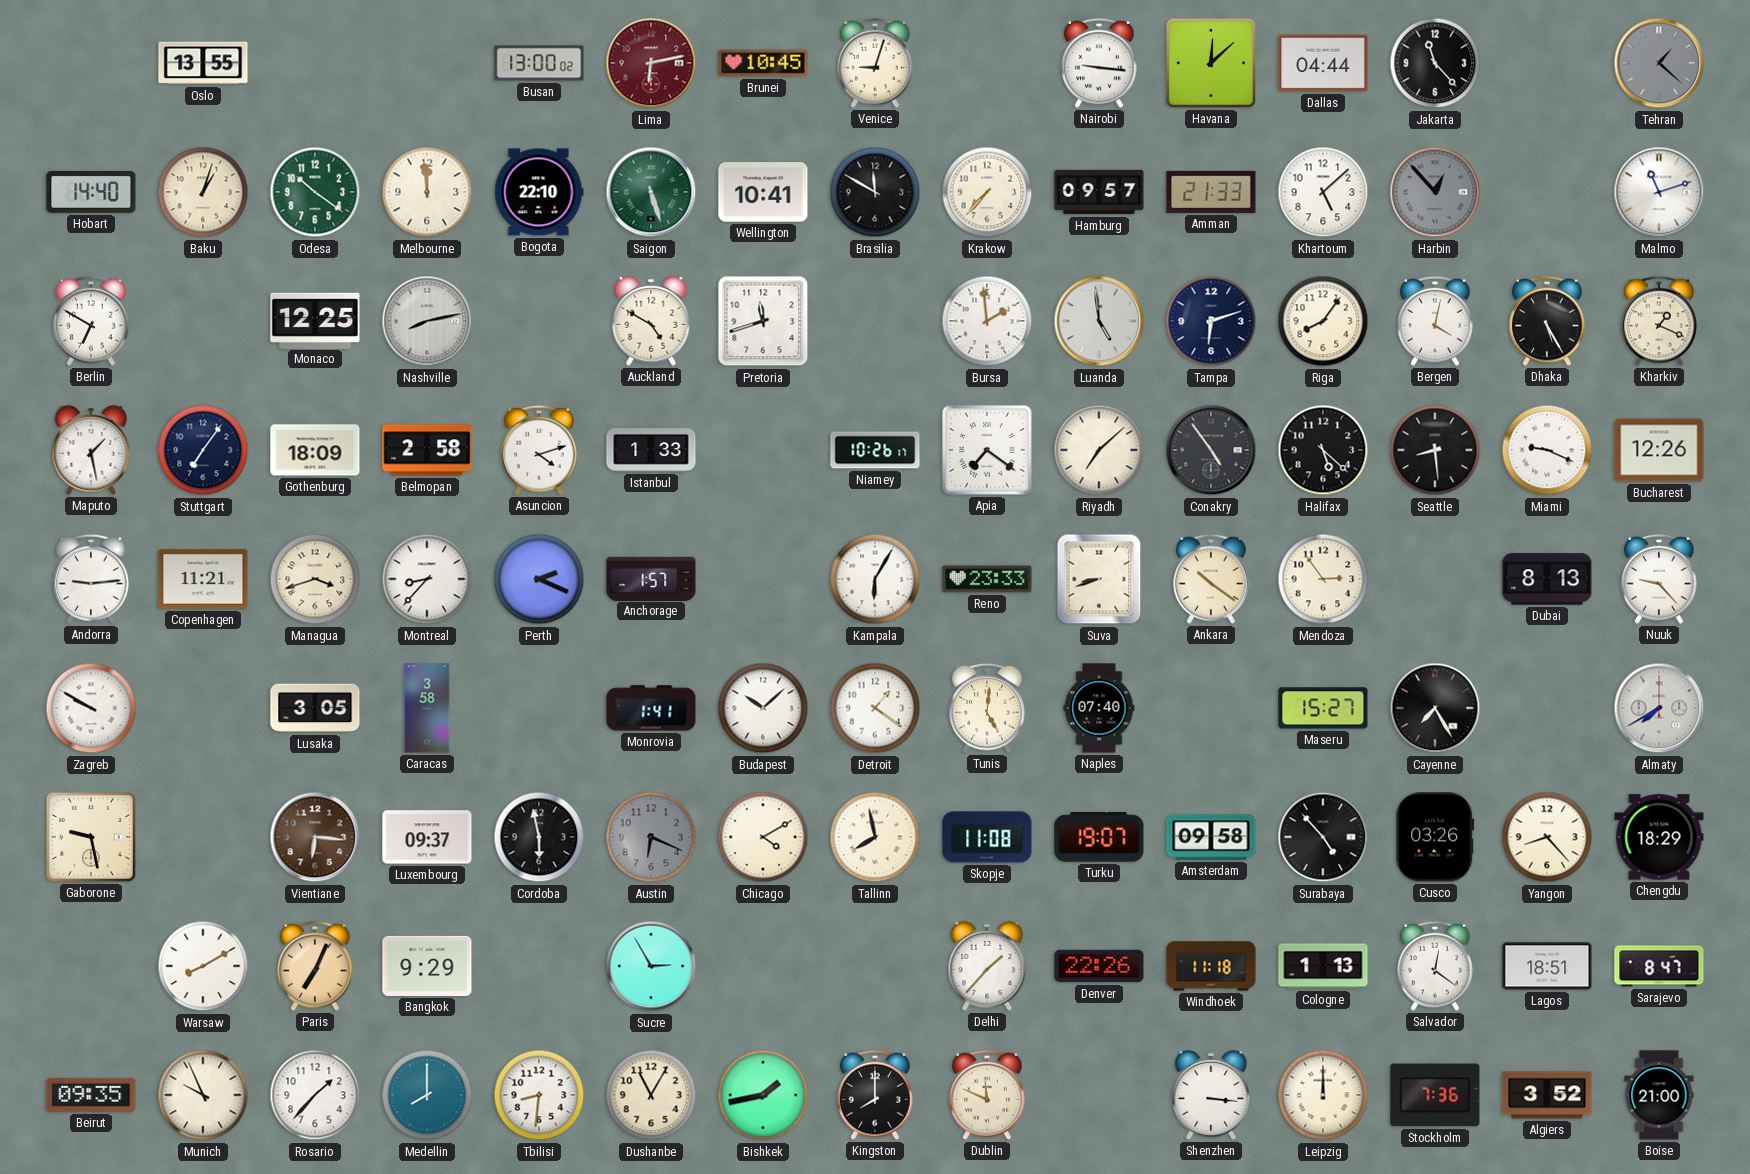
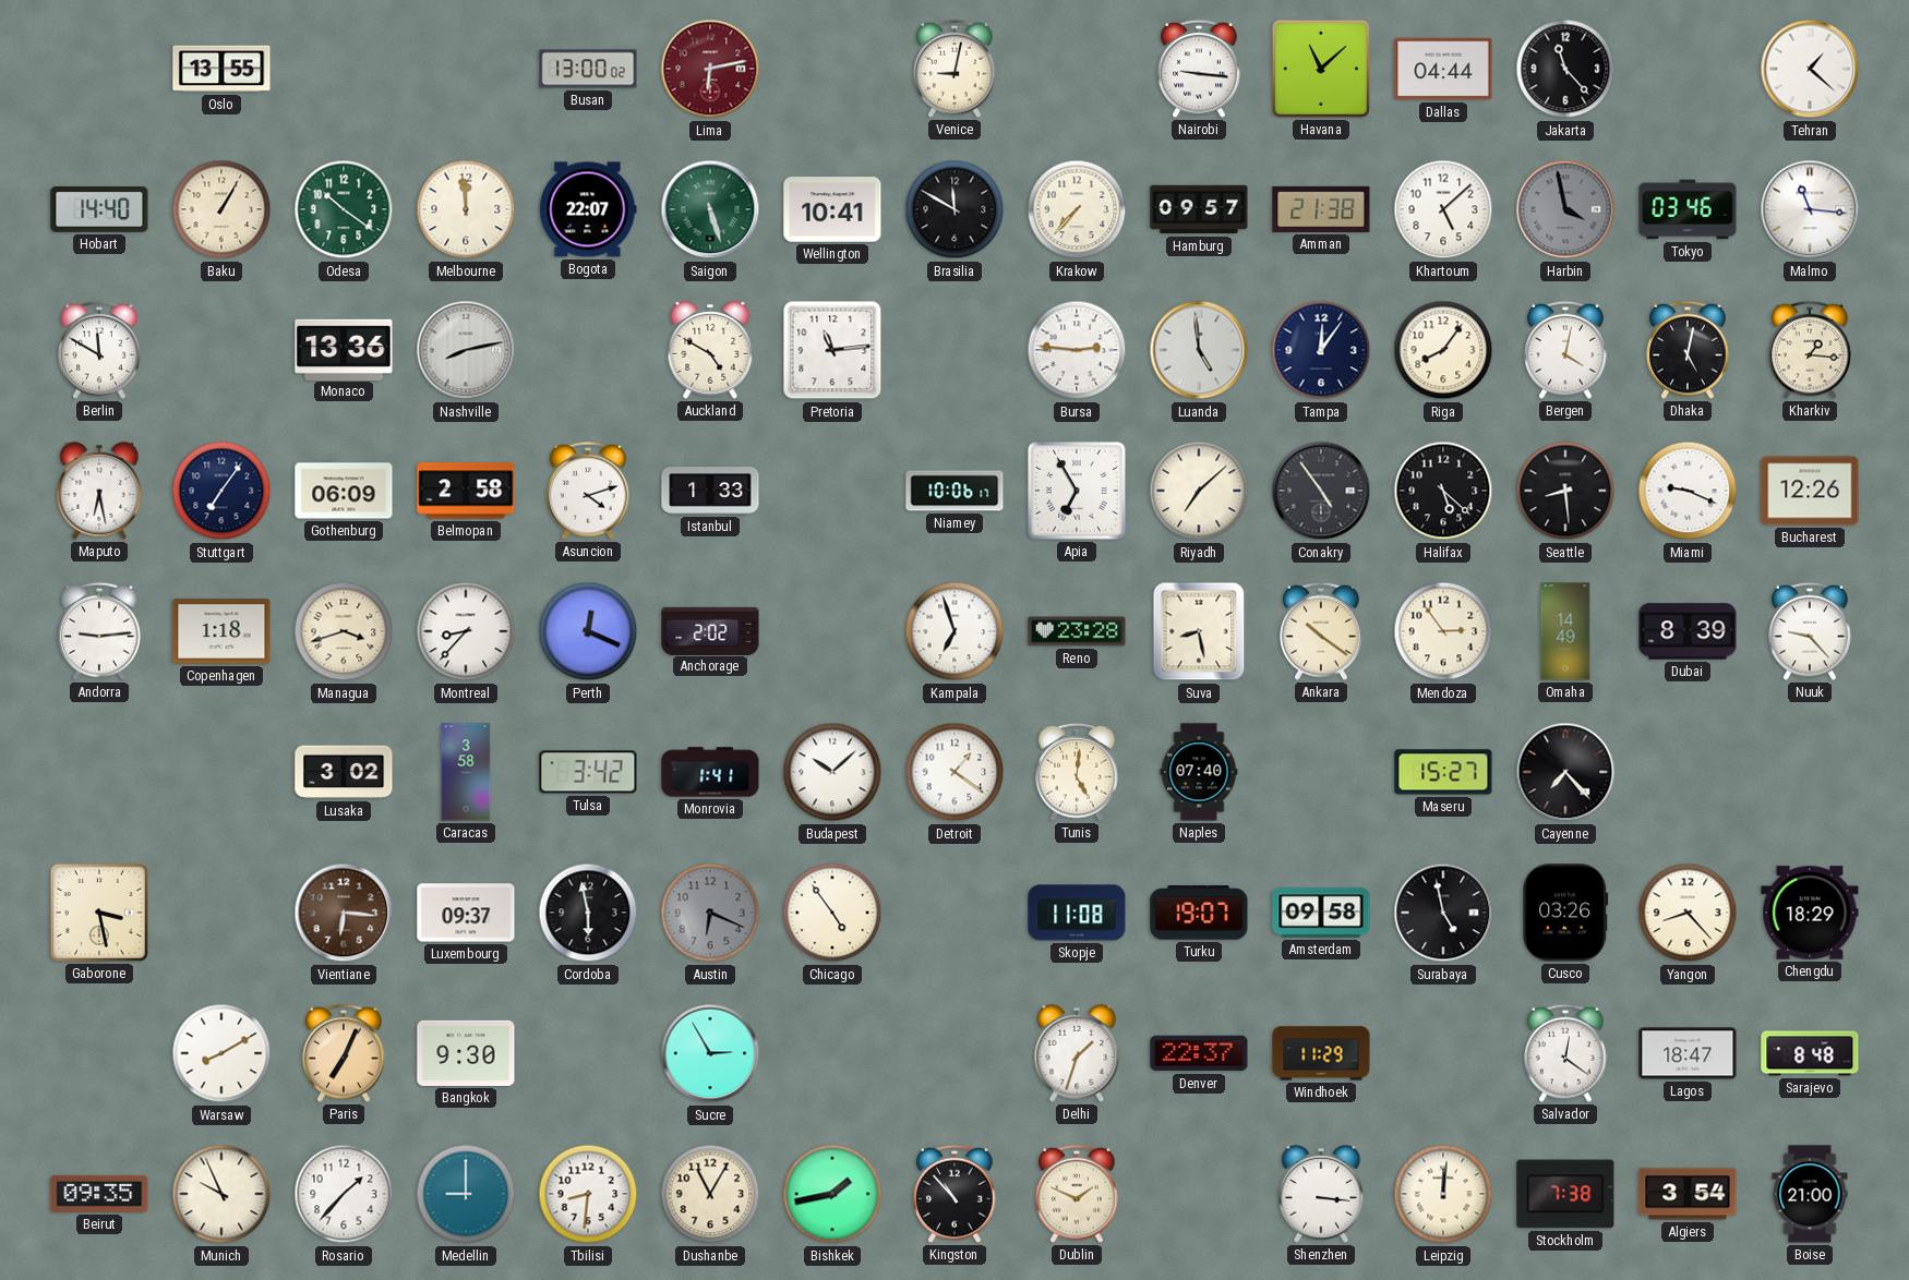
Brunei: 10:45 -> none (763, 63)
Venice: 9:03 -> 9:02 (954, 69)
Havana: 12:08 -> 11:08 (1321, 69)
Tehran dial: grey -> white (1810, 69)
Baku: 1:03 -> 1:05 (221, 209)
Bogota: 22:10 -> 22:07 (588, 209)
Amman: 21:33 -> 21:38 (1321, 209)
Harbin: 12:53 -> 3:58 (1565, 209)
Tokyo: none -> 03:46 (1688, 209)
Malmo: 11:12 -> 11:16 (1810, 209)
Berlin: 6:50 -> 11:50 (99, 350)
Monaco: 12:25 -> 13:36 (344, 349)
Pretoria: 11:42 -> 11:14 (832, 350)
Bursa: 1:59 -> 2:46 (1077, 350)
Tampa: 6:12 -> 12:06 (1321, 350)
Dhaka: 5:25 -> 5:02 (1688, 350)
Kharkiv: 1:19 -> 1:16 (1810, 350)
Maputo: 1:28 -> 6:28 (99, 491)
Gothenburg: 18:09 -> 06:09 (344, 491)
Niamey: 10:26 -> 10:06 (954, 491)
Apia: 7:21 -> 6:55 (1077, 491)
Copenhagen: 11:21 -> 1:18 (221, 631)
Perth: 2:19 -> 12:19 (588, 631)
Anchorage: 1:57 -> 2:02 (710, 630)
Kampala: 6:05 -> 6:57 (954, 631)
Reno: 23:33 -> 23:28 (1077, 631)
Suva: 8:42 -> 8:28 (1199, 631)
Omaha: none -> 14:49 (1565, 631)
Dubai: 8:13 -> 8:39 (1688, 631)
Zagreb: 9:50 -> none (91, 708)
Lusaka: 3:05 -> 3:02 (344, 772)
Tulsa: none -> 3:42 (588, 772)
Cayenne: 7:25 -> 7:23 (1565, 772)
Almaty: 7:40 -> none (1659, 708)
Gaborone: 9:28 -> 3:28 (99, 913)
Chicago: 4:10 -> 4:54 (832, 913)
Tallinn: 7:58 -> none (875, 837)
Surabaya: 4:53 -> 4:58 (1443, 913)
Bangkok: 9:29 -> 9:30 (466, 1053)
Delhi: 1:37 -> 1:33 (1077, 1053)
Denver: 22:26 -> 22:37 (1199, 1053)
Windhoek: 11:18 -> 11:29 (1321, 1053)
Cologne: 1:13 -> none (1323, 966)
Lagos: 18:51 -> 18:47 (1688, 1053)
Sarajevo: 8:47 -> 8:48 (1810, 1053)
Medellin: 8:00 -> 9:00 (466, 1194)
Kingston: 8:00 -> 10:53 (954, 1194)
Dublin: 11:49 -> 1:49 (1077, 1194)
Leipzig: 12:00 -> 12:01 (1443, 1194)
Stockholm: 7:36 -> 7:38 (1565, 1194)
Algiers: 3:52 -> 3:54 (1688, 1194)
